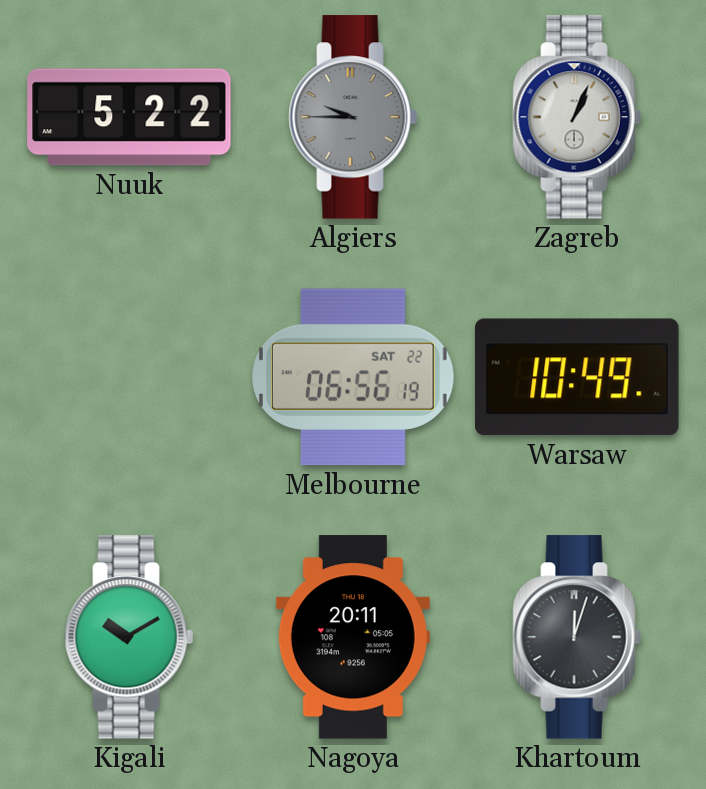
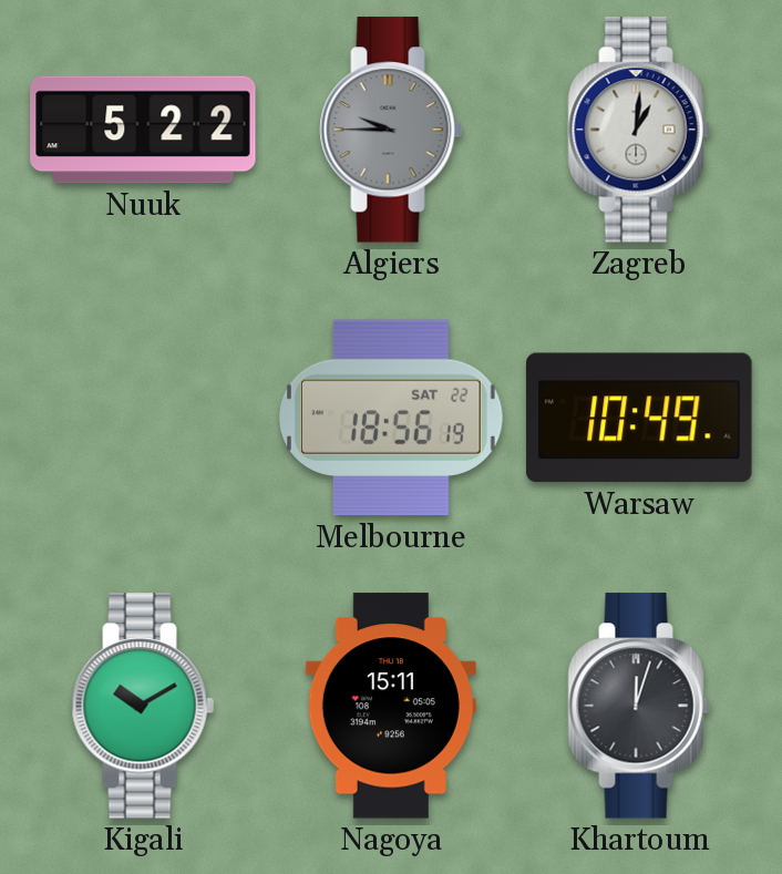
Zagreb: 1:04 -> 1:01 (639, 130)
Melbourne: 06:56 -> 18:56 (392, 418)
Nagoya: 20:11 -> 15:11 (391, 706)
